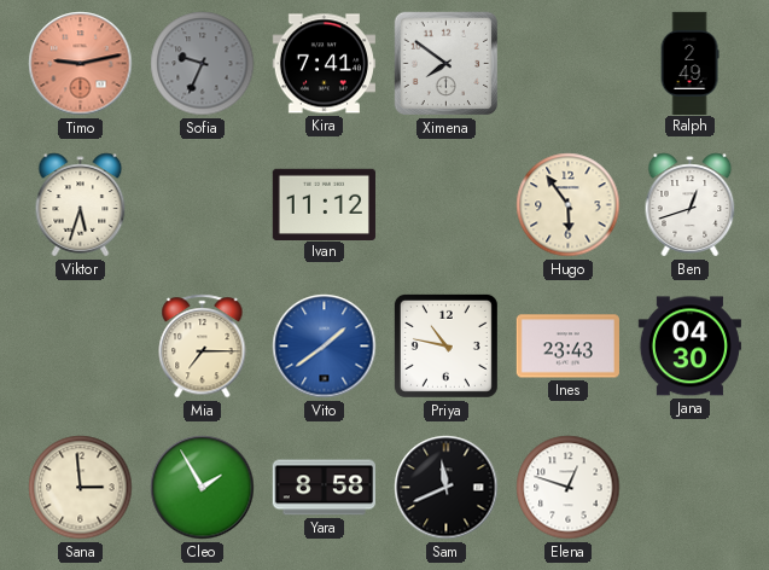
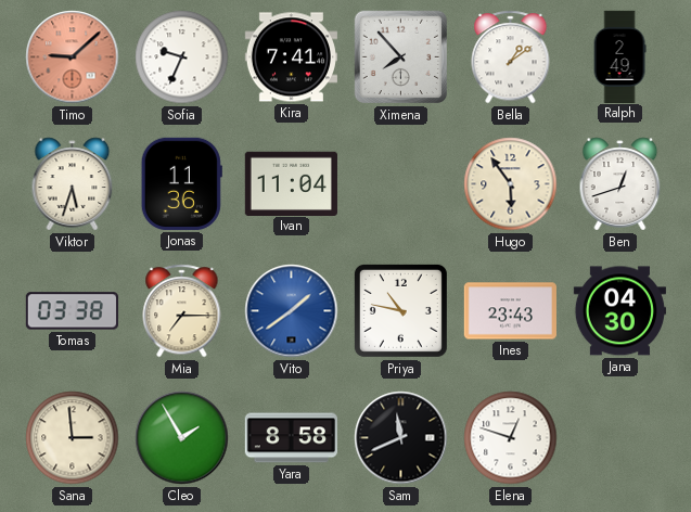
Timo: 9:13 -> 9:08 (73, 57)
Sofia dial: grey -> white (182, 57)
Ximena: 7:51 -> 7:53 (401, 57)
Bella: none -> 1:09 (511, 57)
Jonas: none -> 11:36 (181, 183)
Ivan: 11:12 -> 11:04 (291, 183)
Tomas: none -> 03:38 (72, 311)
